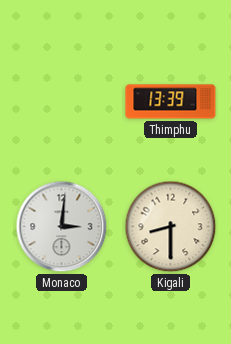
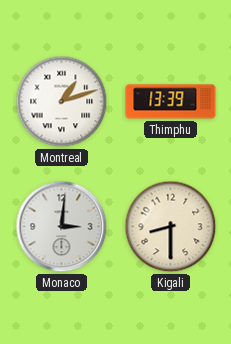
Montreal: none -> 1:12 (62, 102)
